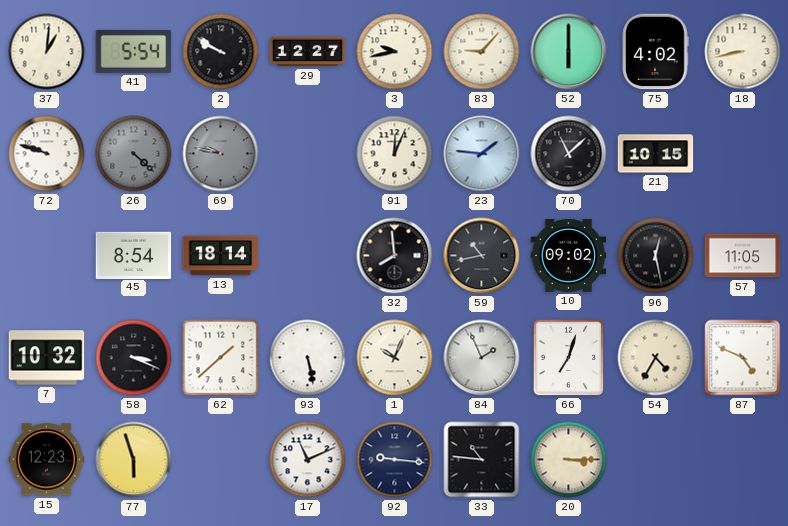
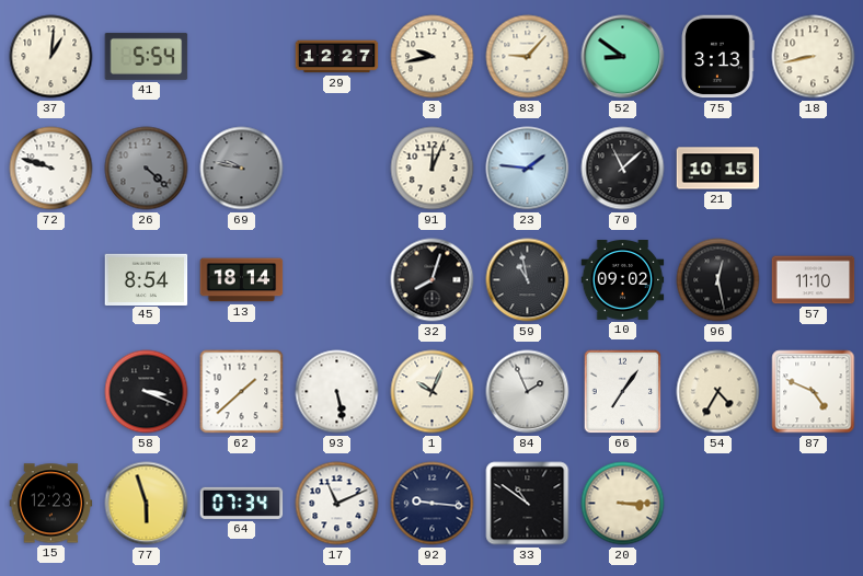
2: 9:50 -> none (221, 52)
52: 6:00 -> 8:51 (623, 57)
75: 4:02 -> 3:13 (717, 57)
32: 7:59 -> 8:03 (433, 280)
59: 10:43 -> 10:58 (528, 280)
57: 11:05 -> 11:10 (814, 280)
7: 10:32 -> none (47, 358)
66: 7:03 -> 7:06 (623, 392)
64: none -> 07:34 (242, 503)
33: 10:46 -> 10:51 (528, 504)
